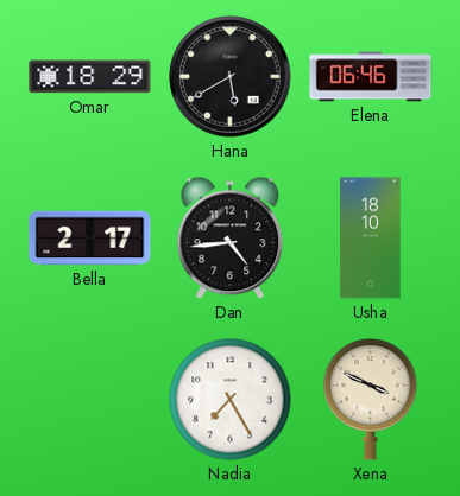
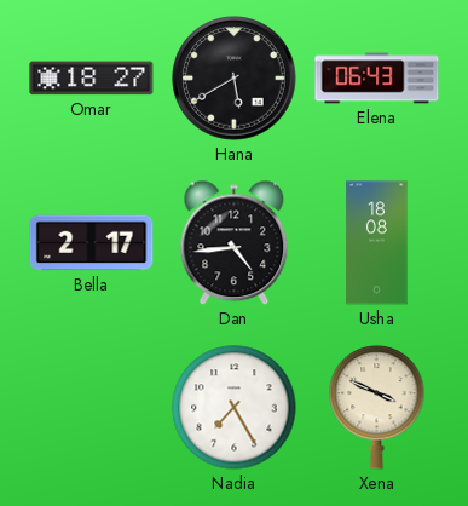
Omar: 18:29 -> 18:27 (92, 79)
Elena: 06:46 -> 06:43 (377, 79)
Usha: 18:10 -> 18:08 (377, 243)
